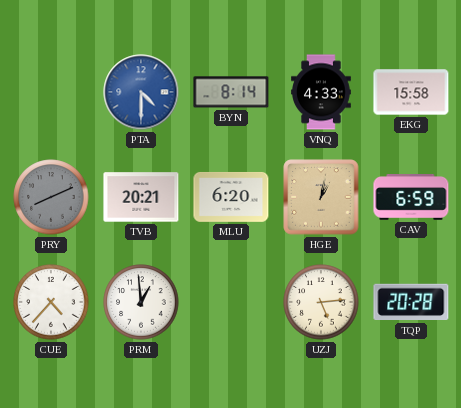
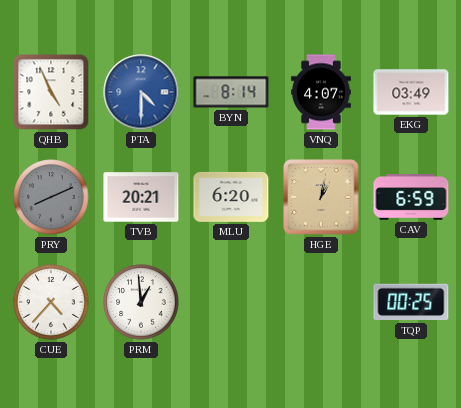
QHB: none -> 4:56 (51, 92)
VNQ: 4:33 -> 4:07 (321, 92)
EKG: 15:58 -> 03:49 (411, 92)
UZJ: 5:14 -> none (321, 302)
TQP: 20:28 -> 00:25 (411, 302)
